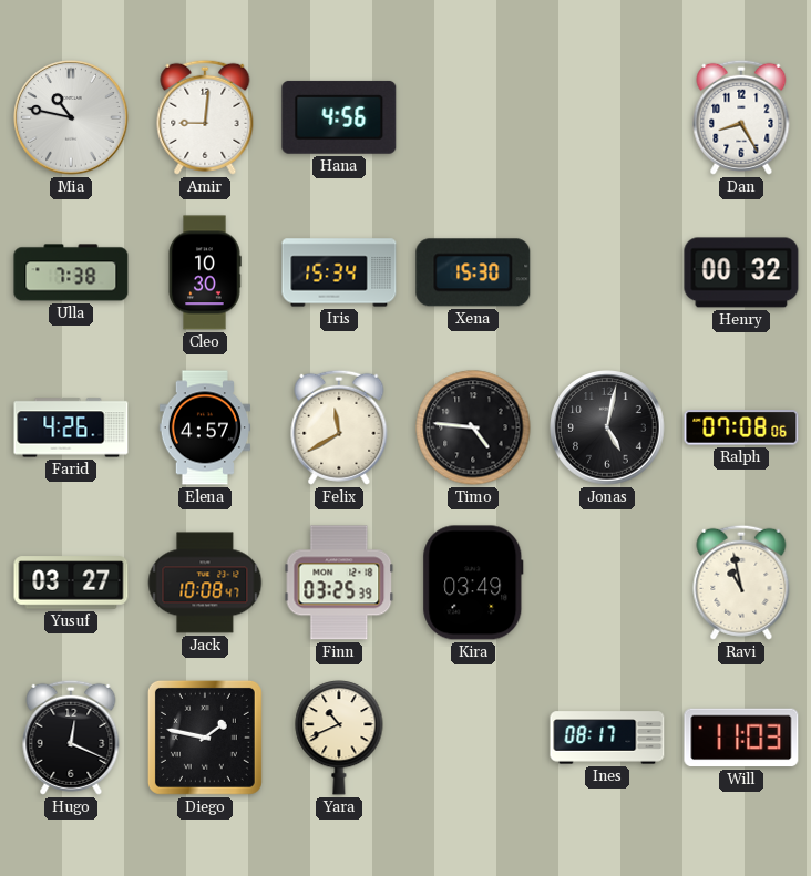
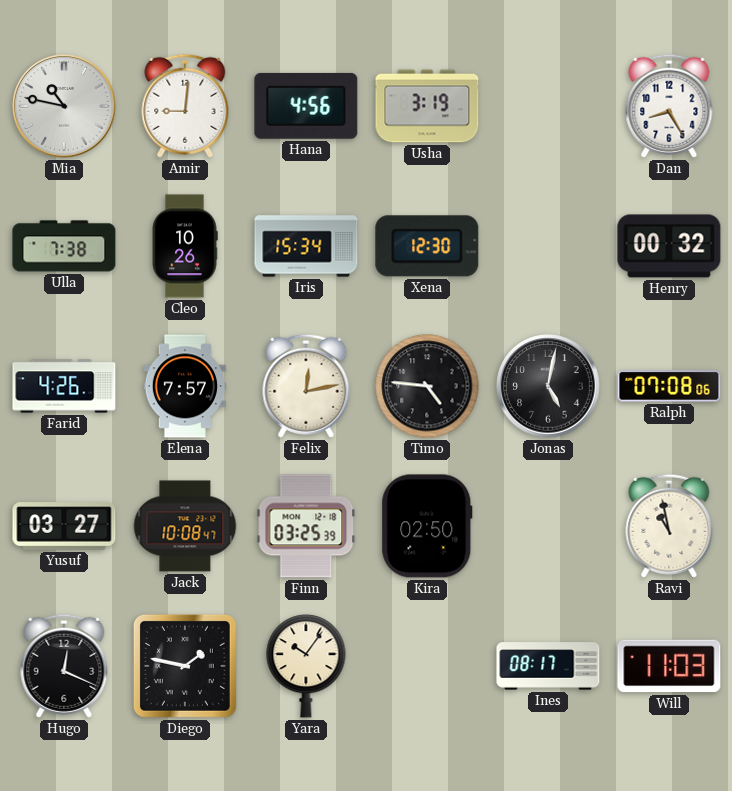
Usha: none -> 3:19 (427, 106)
Cleo: 10:30 -> 10:26 (185, 246)
Xena: 15:30 -> 12:30 (427, 246)
Elena: 4:57 -> 7:57 (184, 386)
Felix: 11:40 -> 12:13 (306, 386)
Kira: 03:49 -> 02:50 (427, 526)
Yara: 10:41 -> 10:06 (306, 666)
